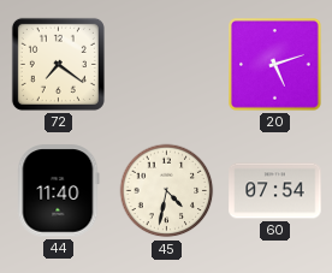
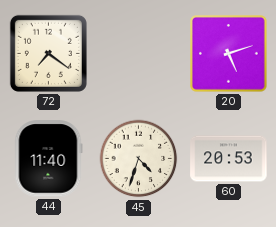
45: 4:32 -> 4:33 (139, 159)
60: 07:54 -> 20:53 (229, 159)
